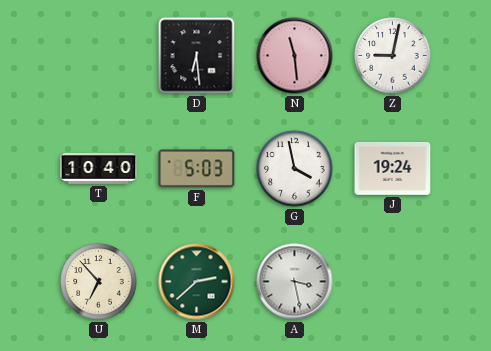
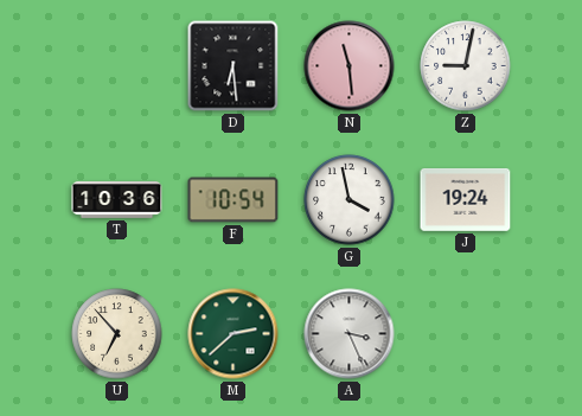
T: 10:40 -> 10:36 (117, 200)
F: 5:03 -> 10:54 (234, 200)
A: 3:28 -> 3:26 (350, 334)
